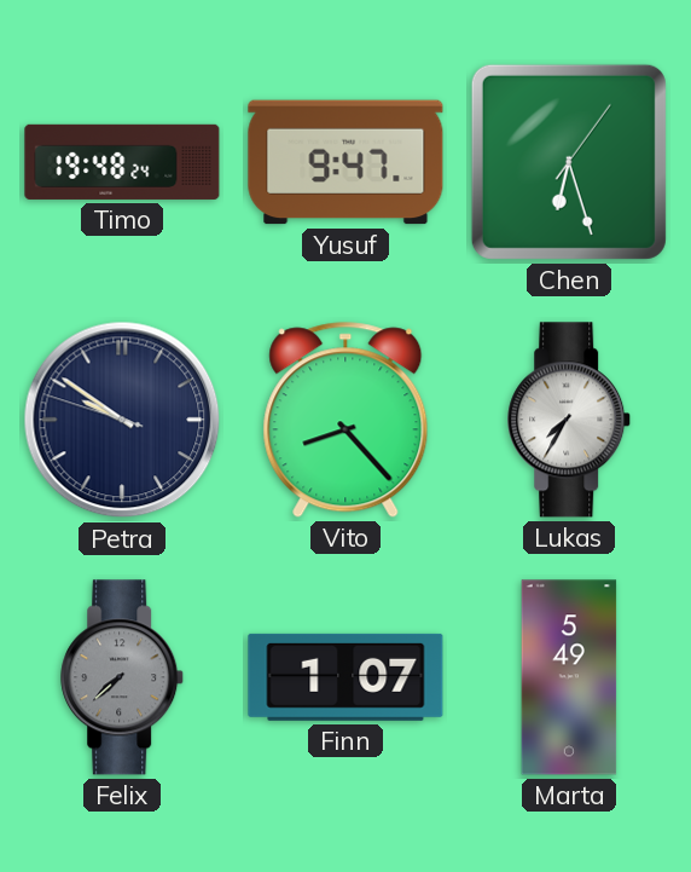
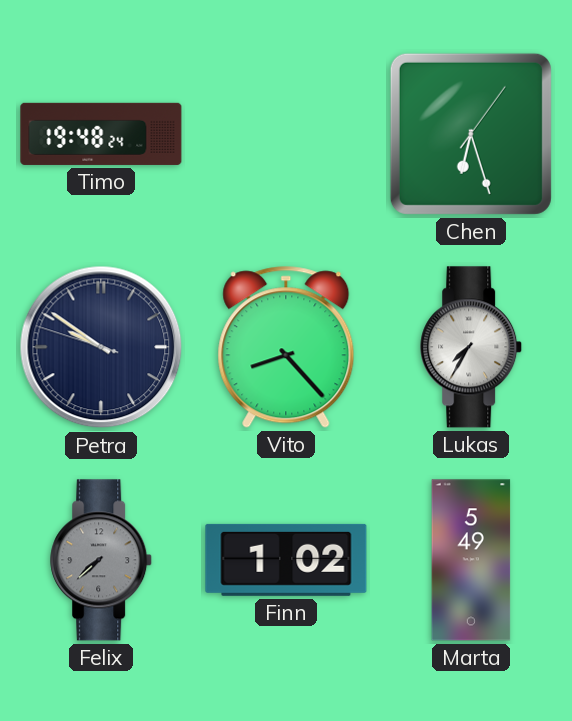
Yusuf: 9:47 -> none (345, 162)
Finn: 1:07 -> 1:02 (286, 560)
